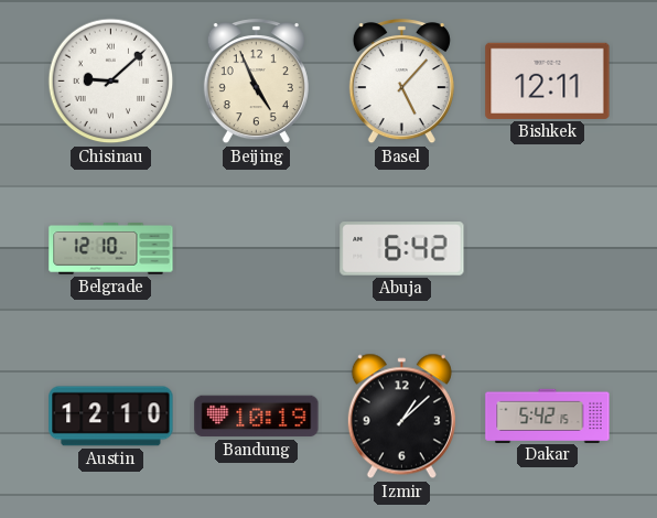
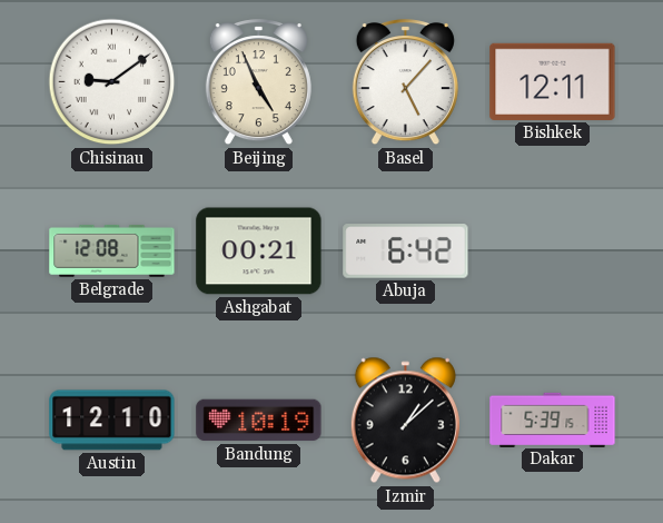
Chisinau: 9:08 -> 9:09 (112, 82)
Belgrade: 12:10 -> 12:08 (112, 250)
Ashgabat: none -> 00:21 (259, 251)
Dakar: 5:42 -> 5:39 (553, 420)
